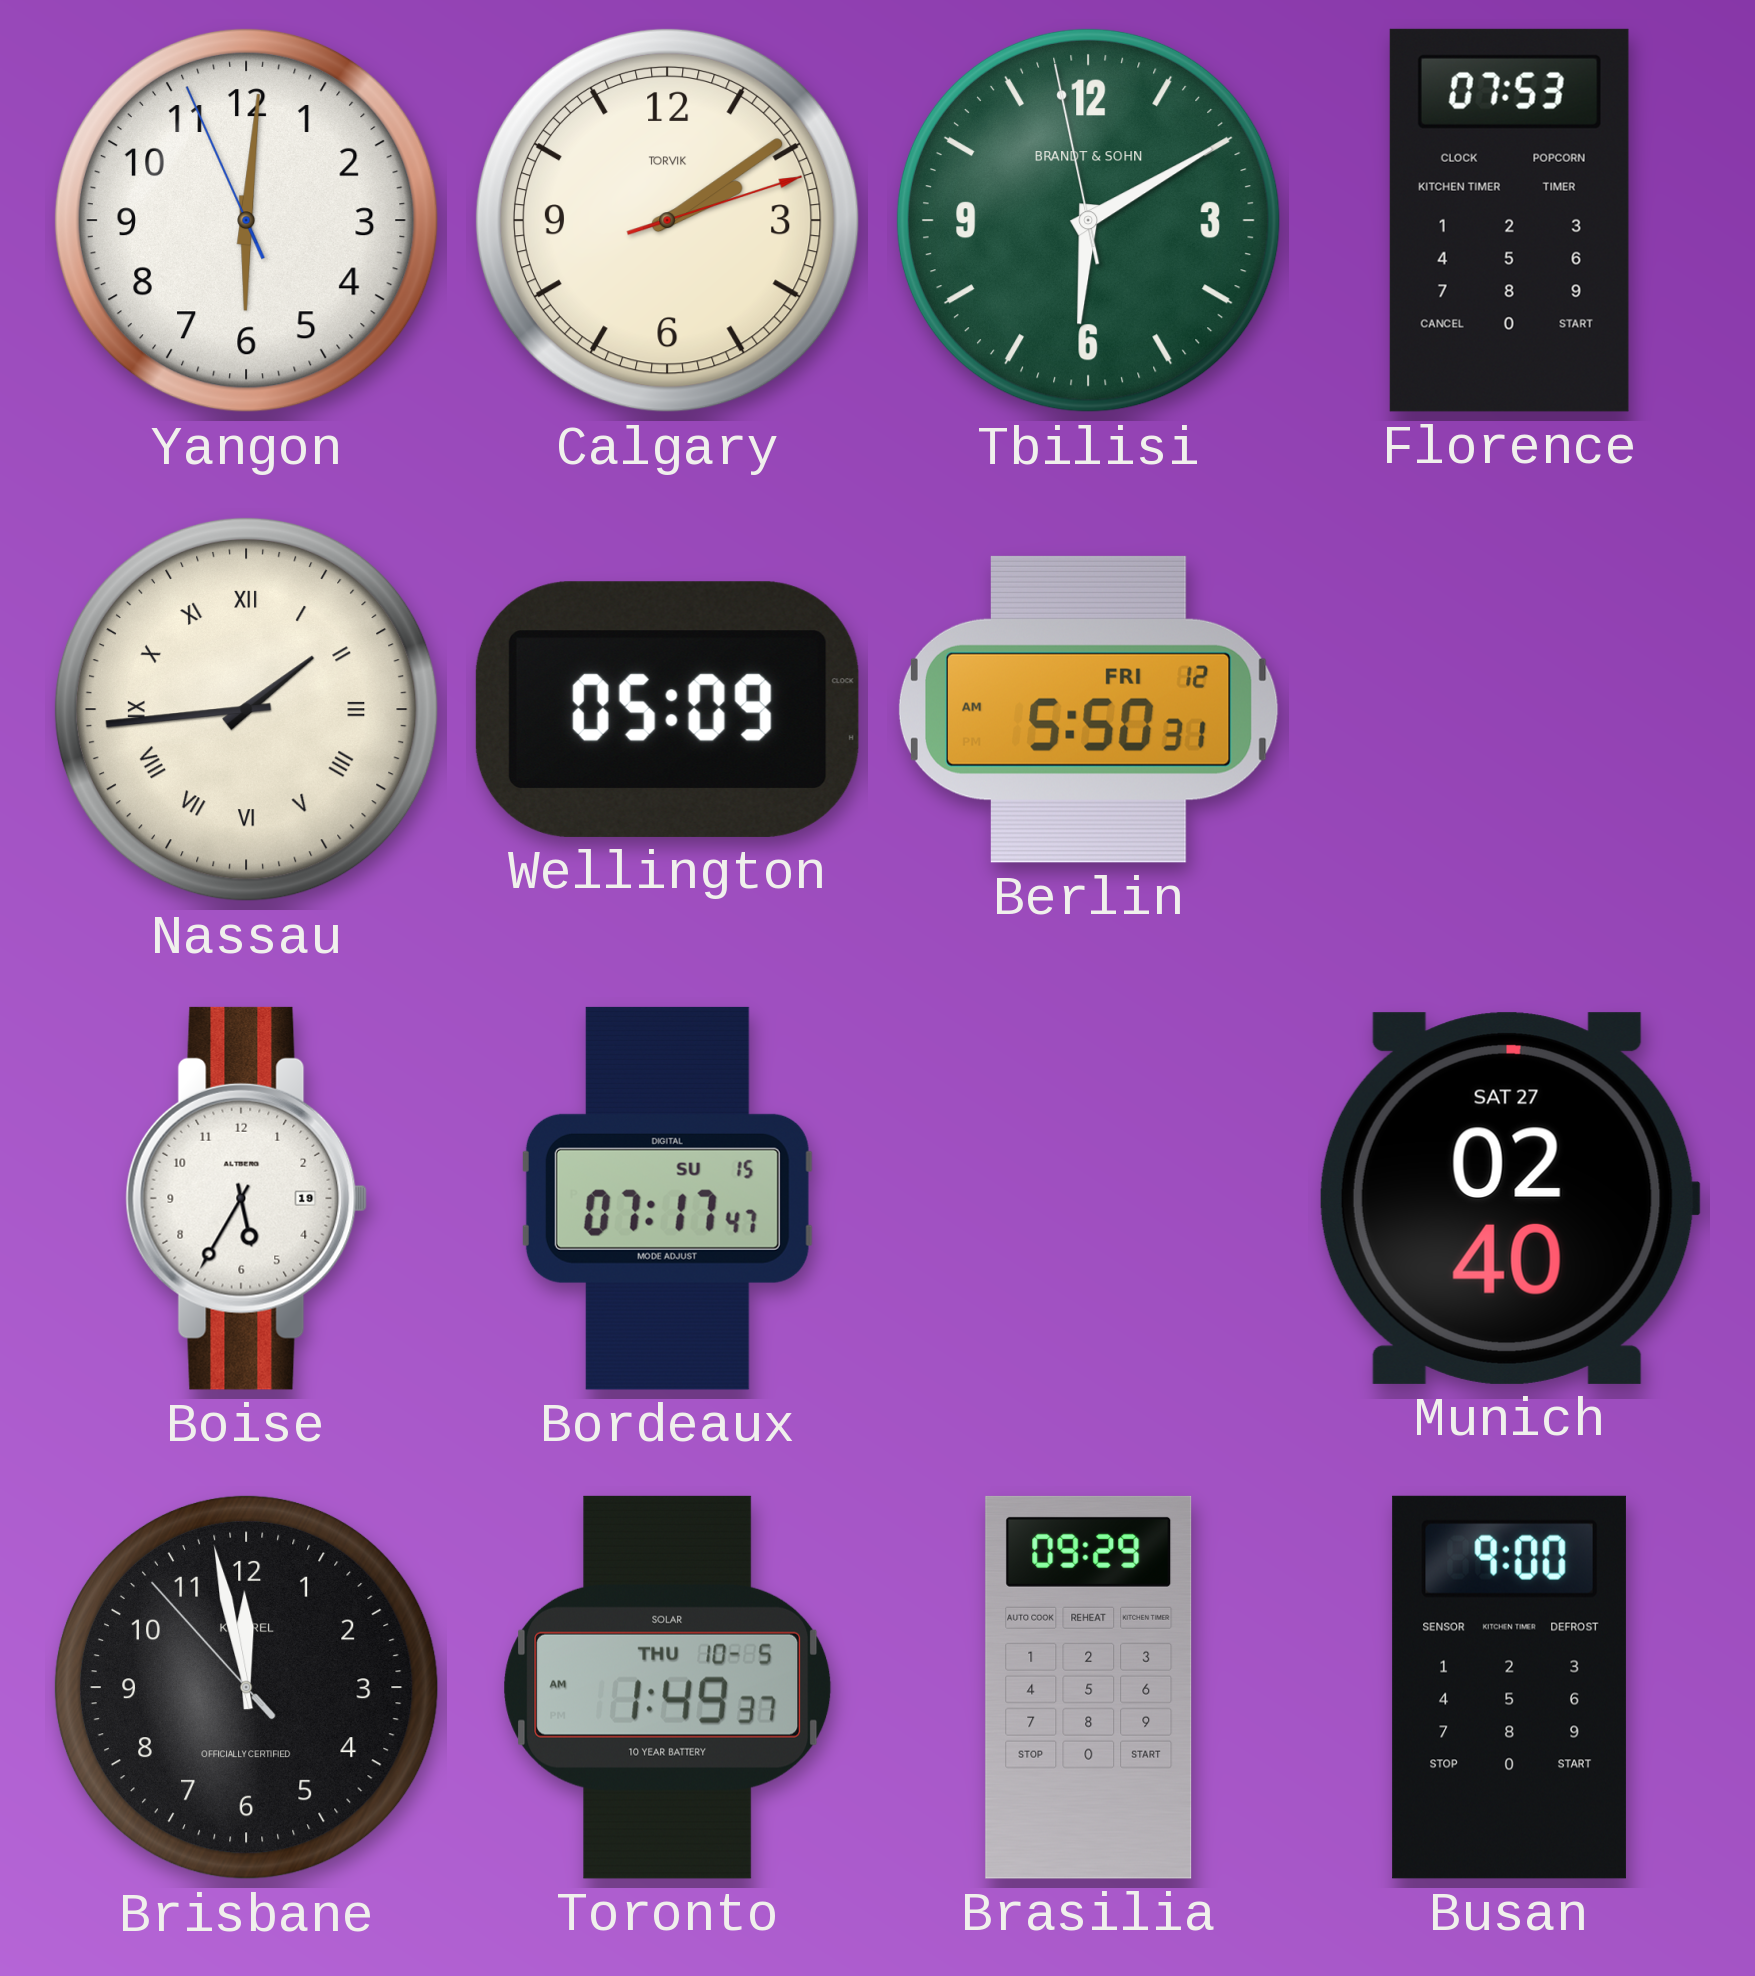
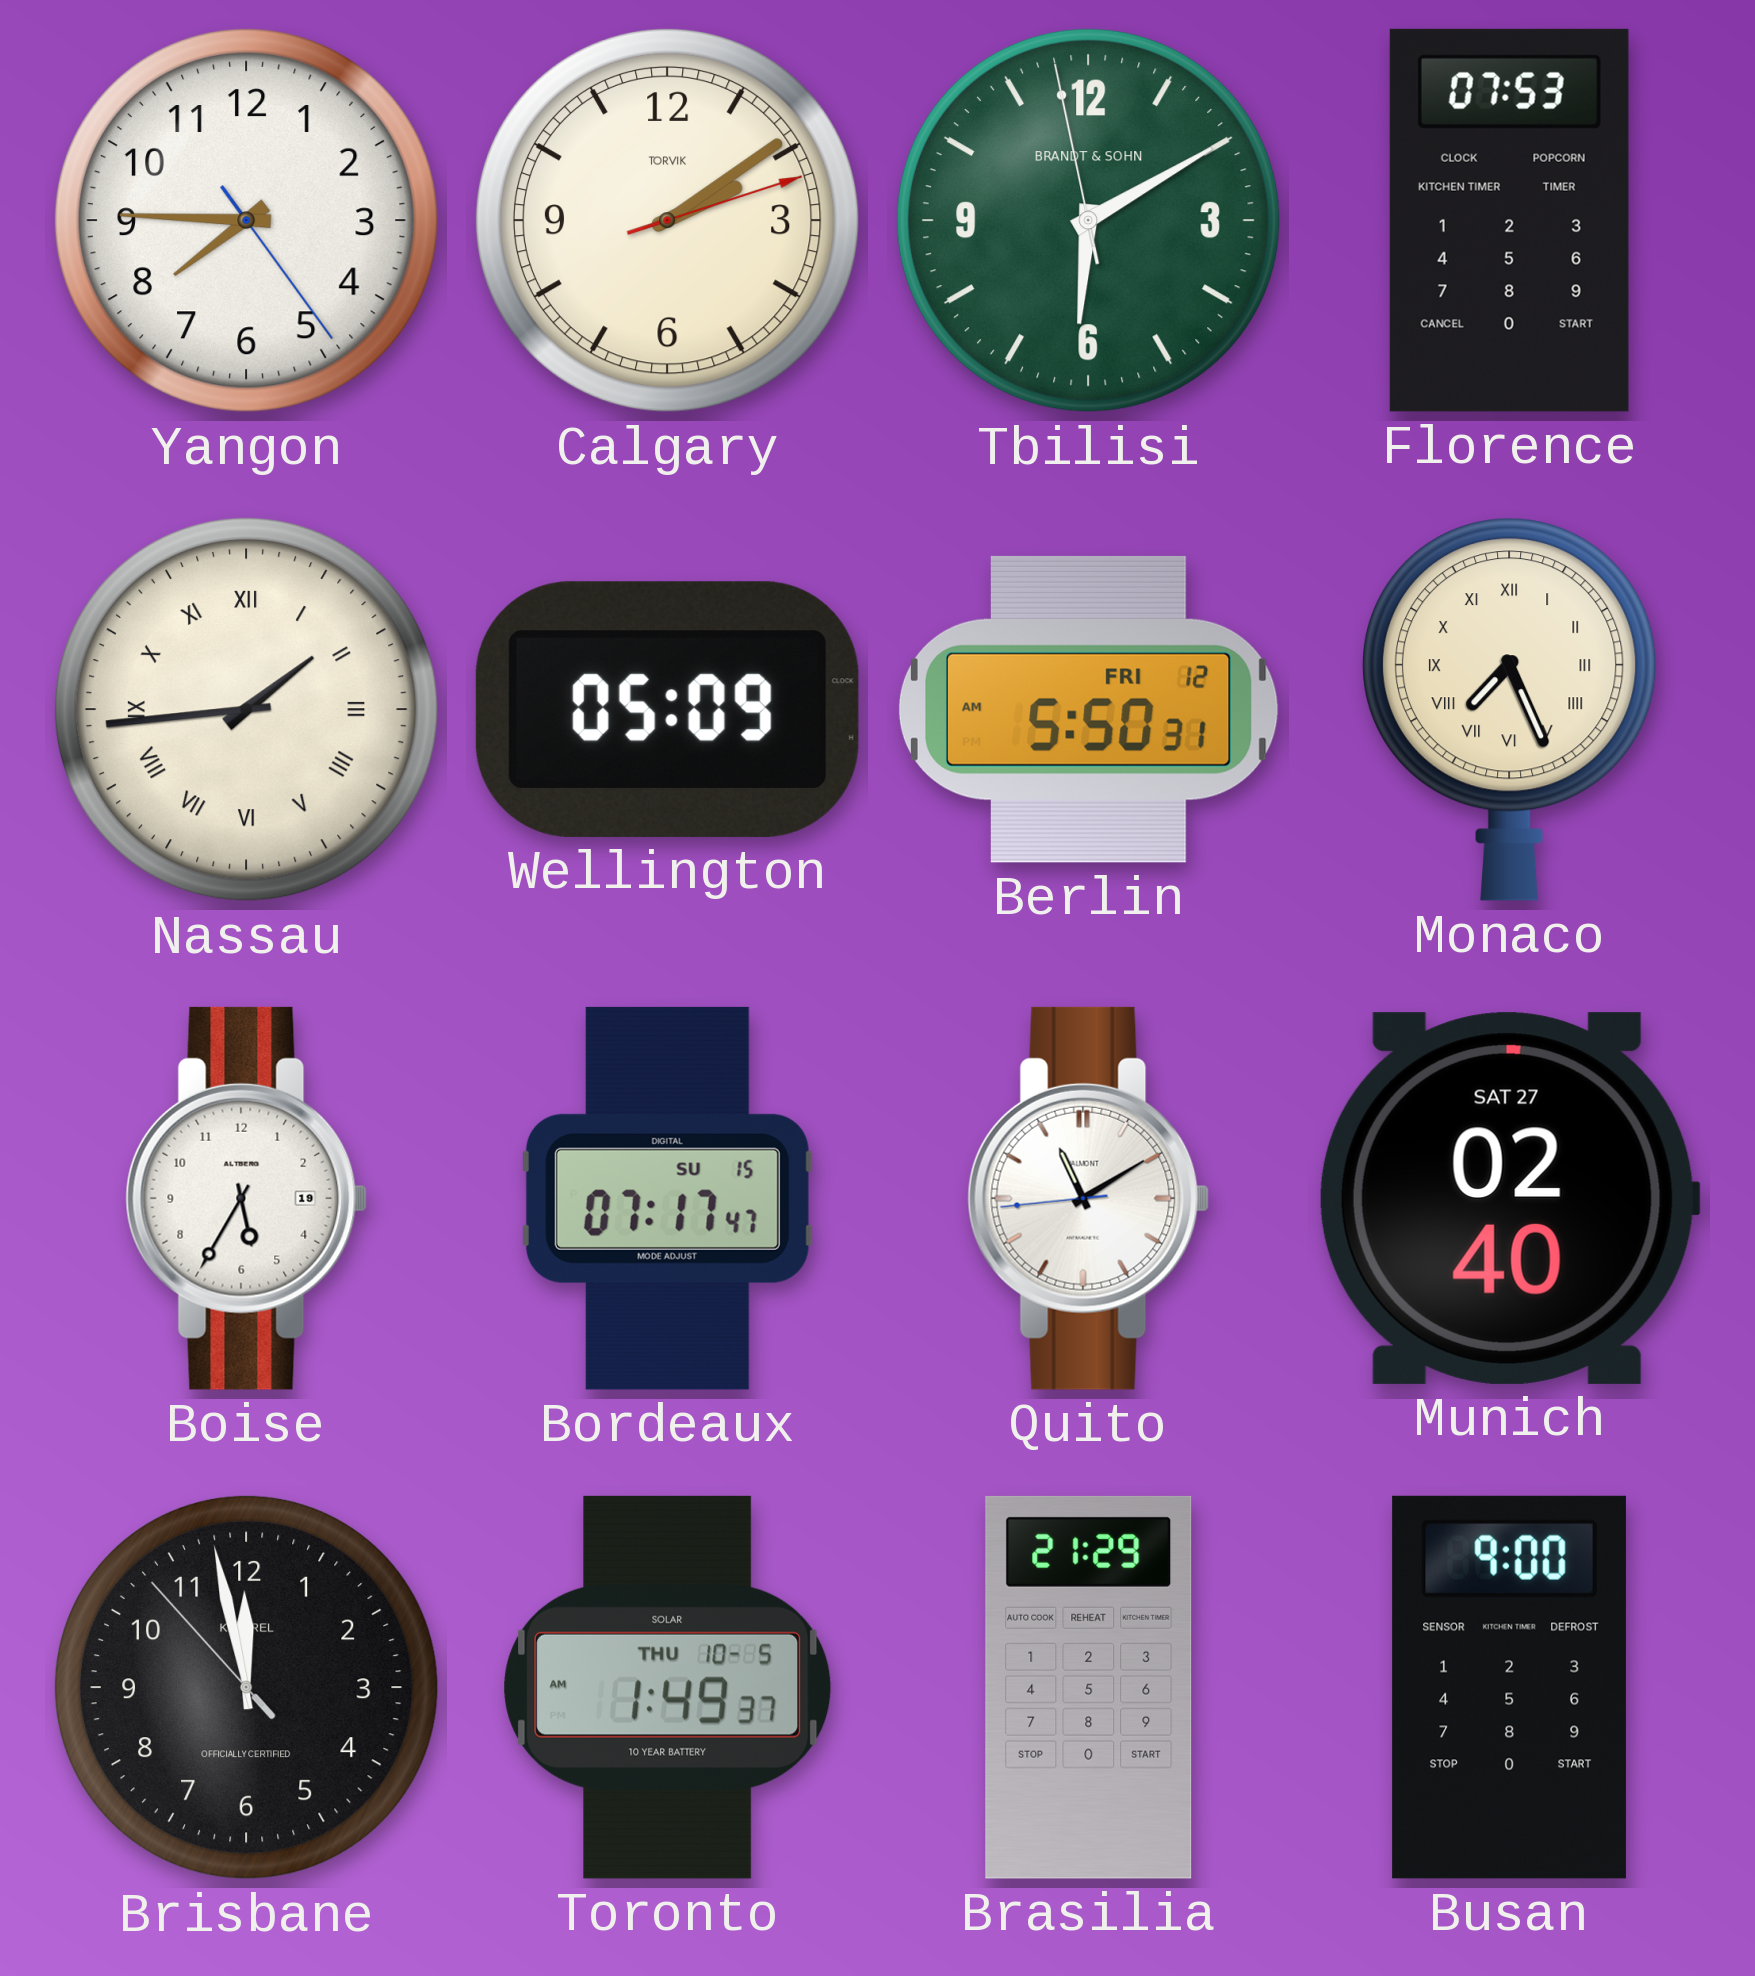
Yangon: 6:00 -> 7:45 (246, 220)
Monaco: none -> 7:26 (1509, 709)
Quito: none -> 11:09 (1089, 1198)
Brasilia: 09:29 -> 21:29 (1089, 1687)
